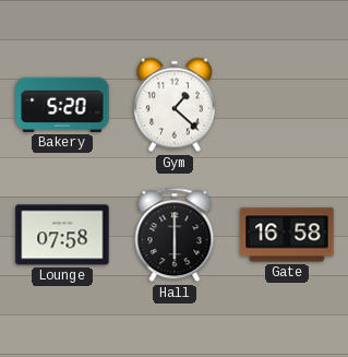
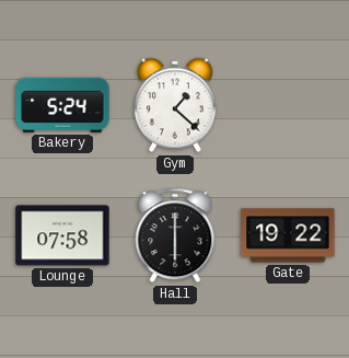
Bakery: 5:20 -> 5:24 (62, 105)
Gate: 16:58 -> 19:22 (288, 235)
